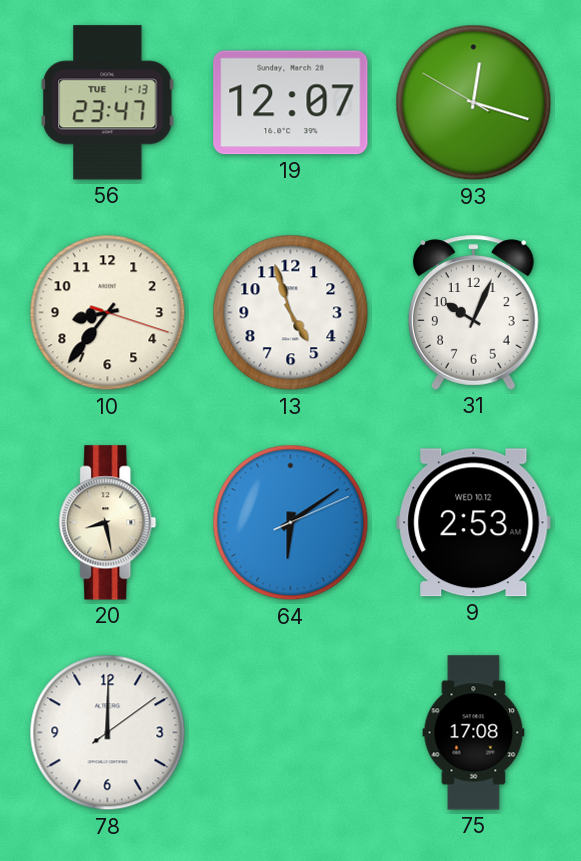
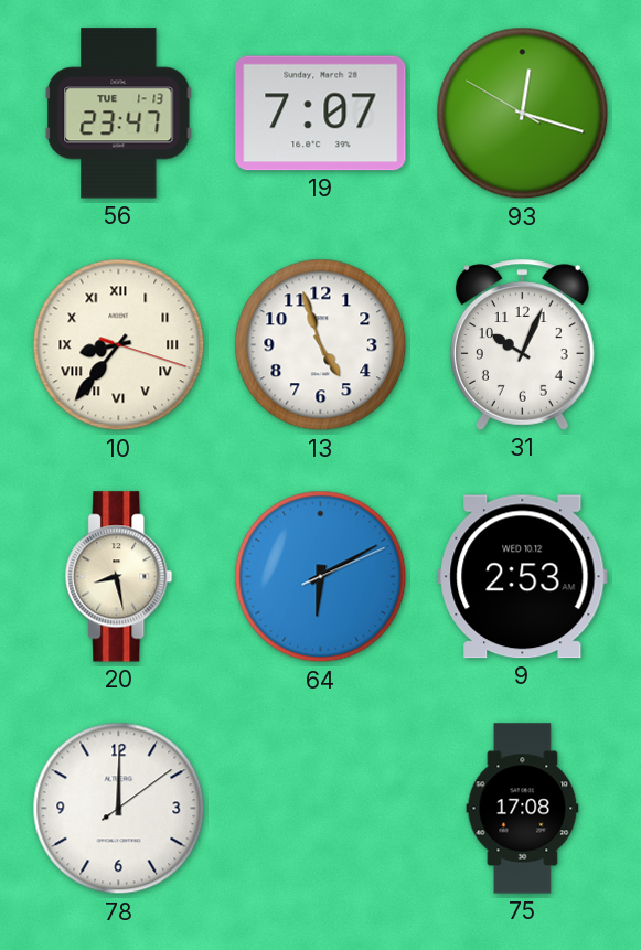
19: 12:07 -> 7:07 (321, 114)
10 numerals: Arabic -> Roman (119, 345)
64: 6:09 -> 6:10 (321, 577)
